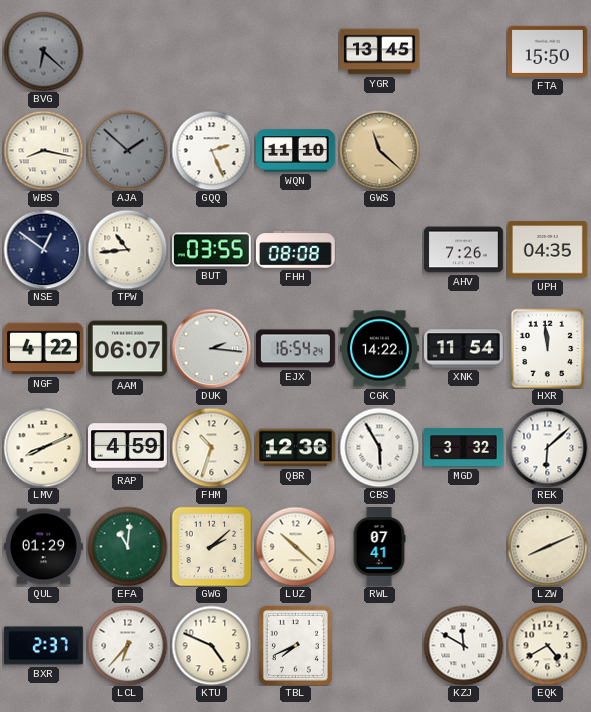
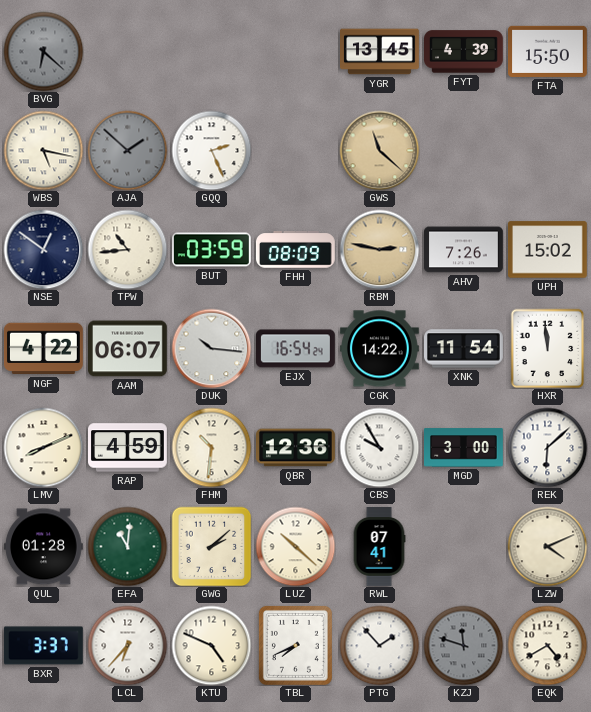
FYT: none -> 4:39 (464, 52)
WBS: 8:17 -> 5:17 (43, 150)
WQN: 11:10 -> none (296, 151)
BUT: 03:55 -> 03:59 (212, 250)
FHH: 08:08 -> 08:09 (295, 250)
RBM: none -> 2:47 (379, 249)
UPH: 04:35 -> 15:02 (548, 250)
DUK: 2:16 -> 10:16 (211, 348)
FHM: 10:33 -> 10:31 (211, 447)
CBS: 5:55 -> 9:55 (379, 447)
MGD: 3:32 -> 3:00 (464, 448)
QUL: 01:29 -> 01:28 (44, 547)
LZW: 8:11 -> 4:11 (547, 546)
BXR: 2:37 -> 3:37 (43, 646)
PTG: none -> 1:53 (379, 645)
KZJ: 11:50 -> 11:48 (463, 645)
KZJ dial: white -> grey (463, 645)
